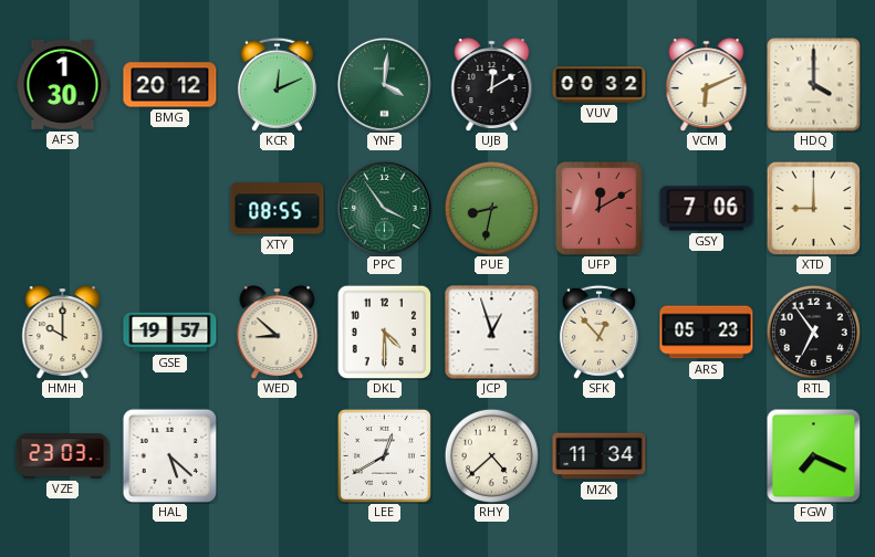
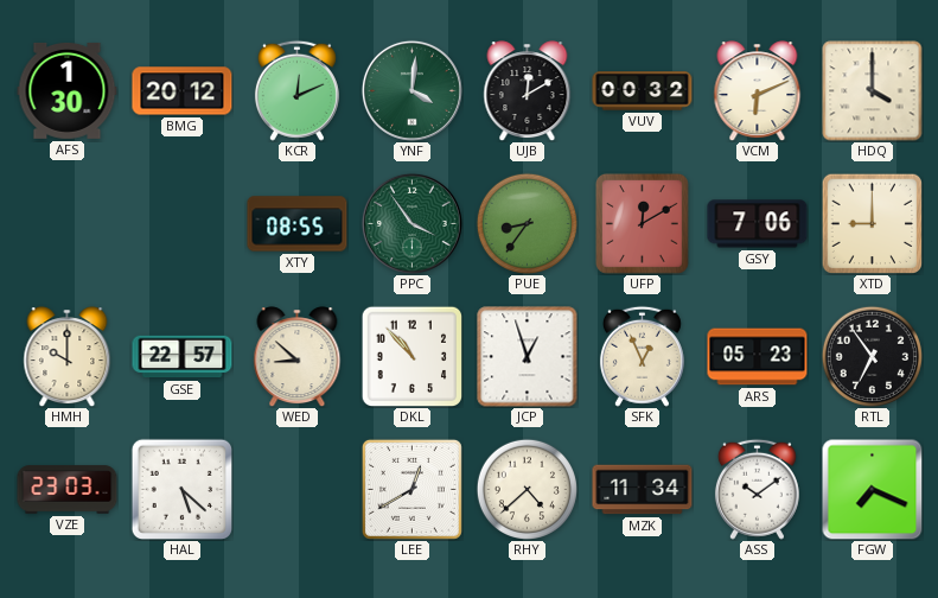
PUE: 8:32 -> 8:36 (527, 223)
GSE: 19:57 -> 22:57 (183, 357)
DKL: 4:30 -> 10:53 (411, 356)
SFK: 12:53 -> 12:56 (642, 356)
ASS: none -> 10:09 (757, 489)
